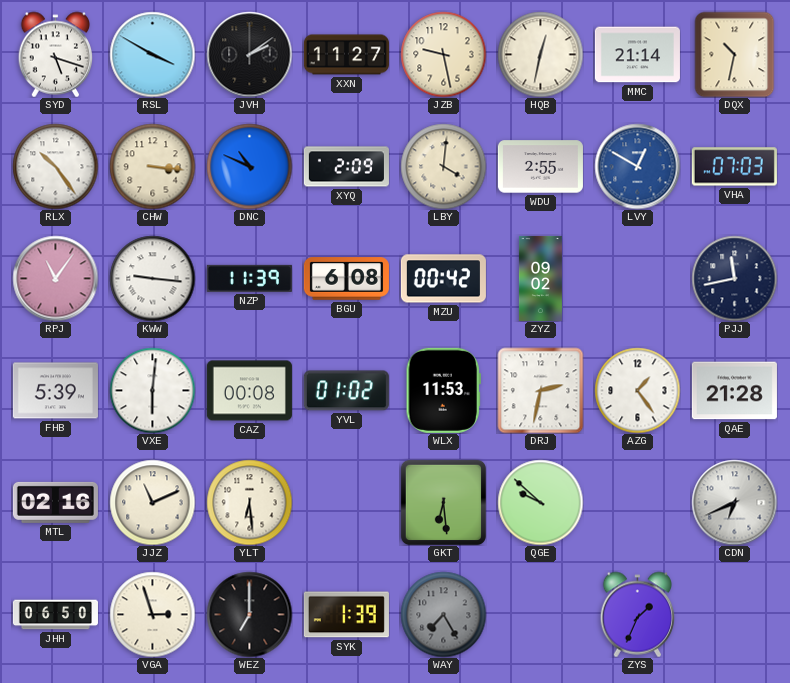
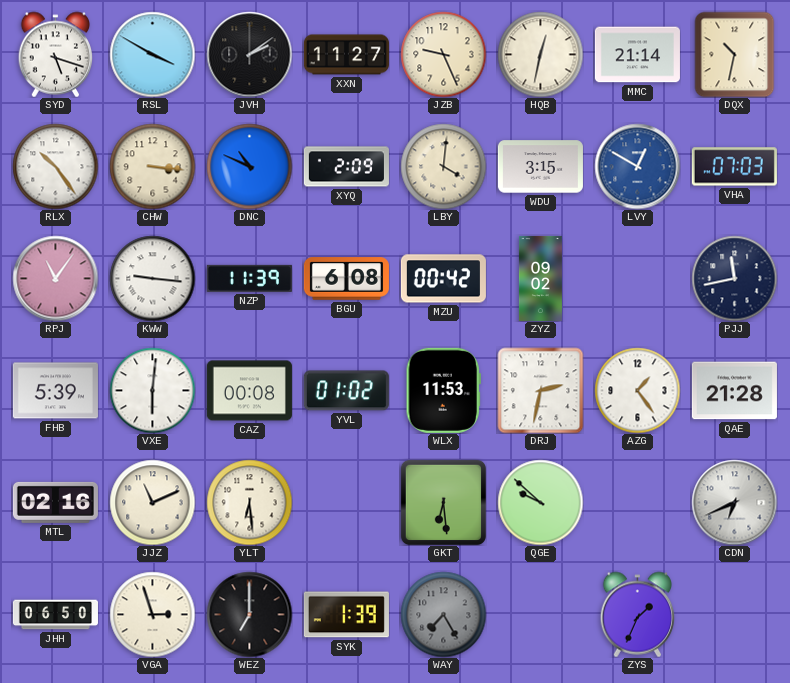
JZB: 9:28 -> 9:26 (443, 54)
WDU: 2:55 -> 3:15 (540, 167)
